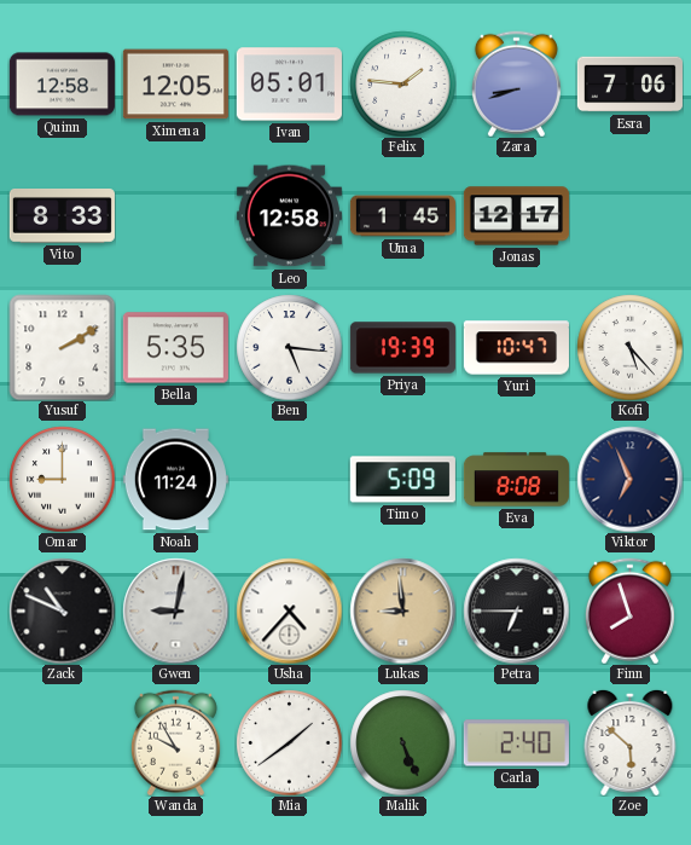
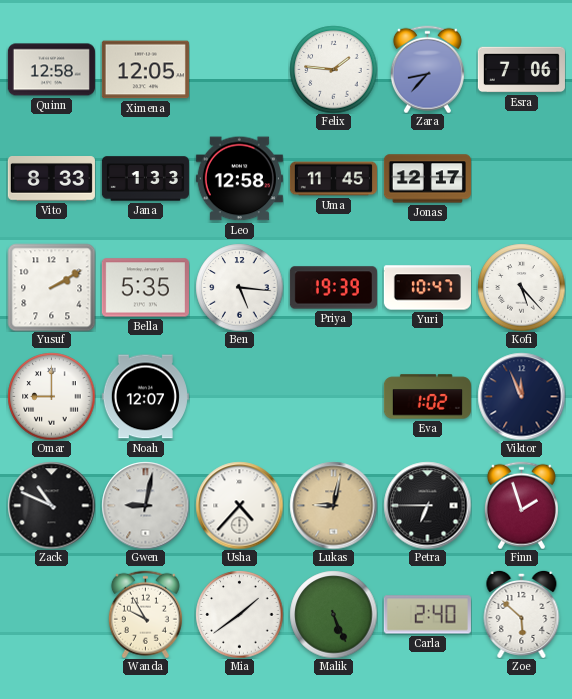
Ivan: 05:01 -> none (289, 85)
Zara: 8:42 -> 8:37 (427, 69)
Jana: none -> 1:33 (145, 179)
Uma: 1:45 -> 11:45 (333, 179)
Noah: 11:24 -> 12:07 (145, 397)
Timo: 5:09 -> none (402, 480)
Eva: 8:08 -> 1:02 (427, 397)
Viktor: 6:56 -> 11:56 (521, 396)
Lukas: 8:59 -> 9:02 (333, 505)
Finn: 7:57 -> 1:57 (521, 505)
